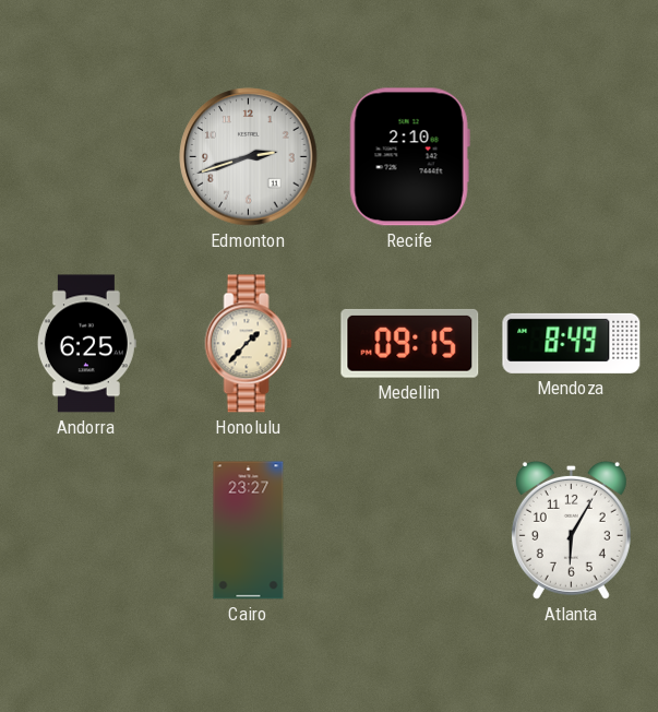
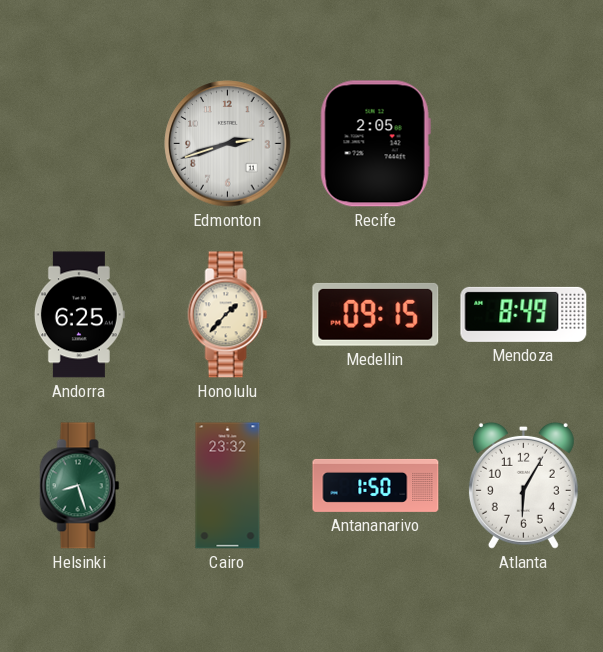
Recife: 2:10 -> 2:05 (375, 144)
Helsinki: none -> 8:27 (80, 486)
Cairo: 23:27 -> 23:32 (228, 486)
Antananarivo: none -> 1:50 (376, 485)
